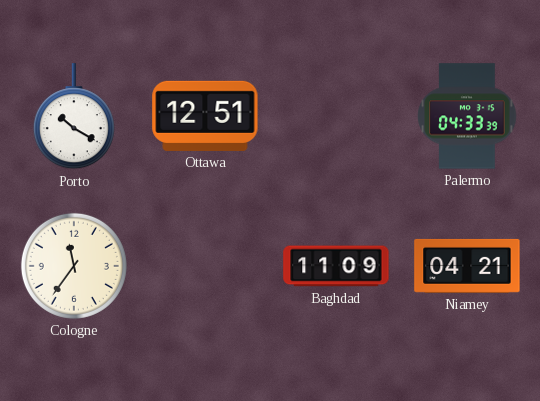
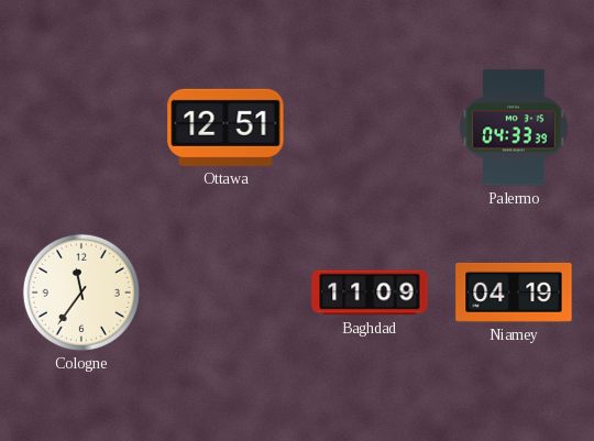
Porto: 10:20 -> none (74, 117)
Niamey: 04:21 -> 04:19 (514, 293)
